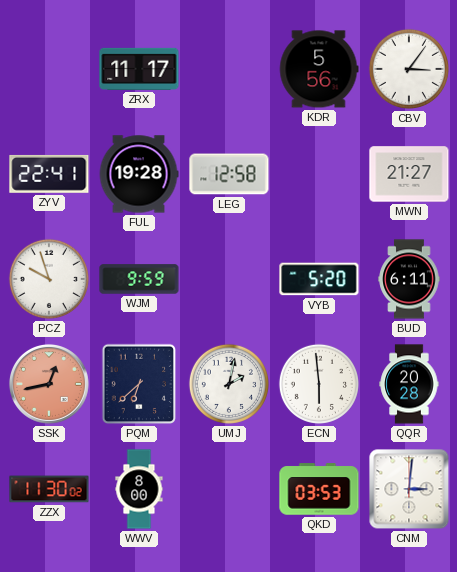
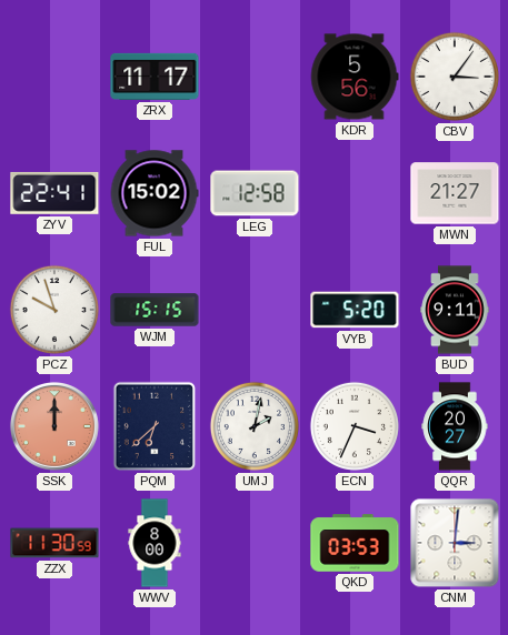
FUL: 19:28 -> 15:02 (155, 193)
WJM: 9:59 -> 15:15 (155, 310)
BUD: 6:11 -> 9:11 (455, 310)
SSK: 12:43 -> 12:00 (54, 426)
ECN: 5:59 -> 3:34 (355, 426)
QQR: 20:28 -> 20:27 (455, 426)
ZZX: 11:30:02 -> 11:30:59 (54, 543)
